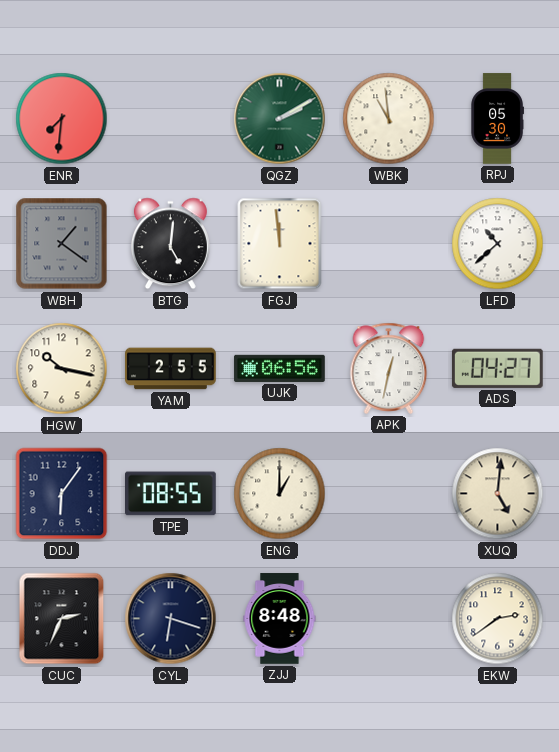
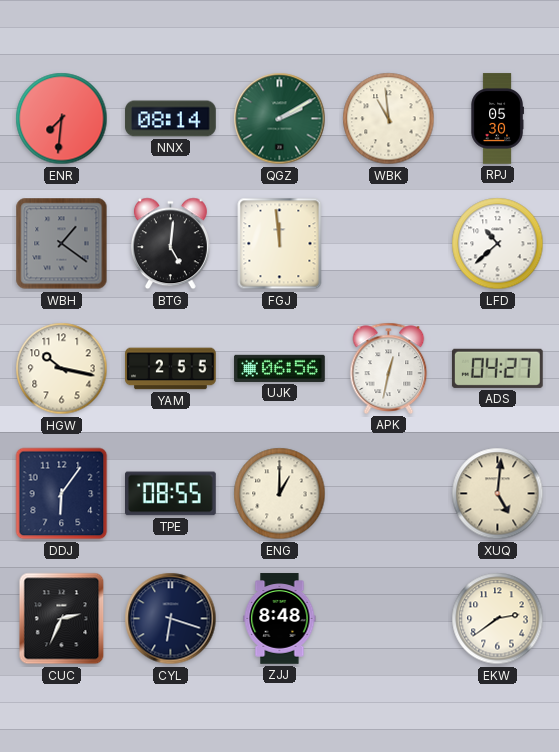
NNX: none -> 08:14 (171, 119)
